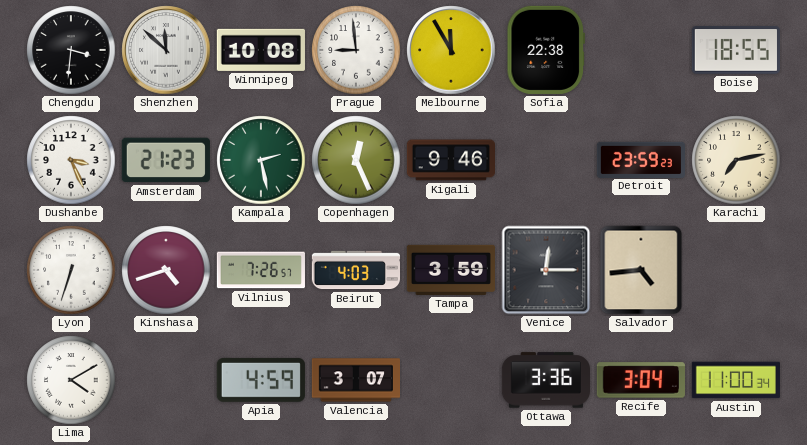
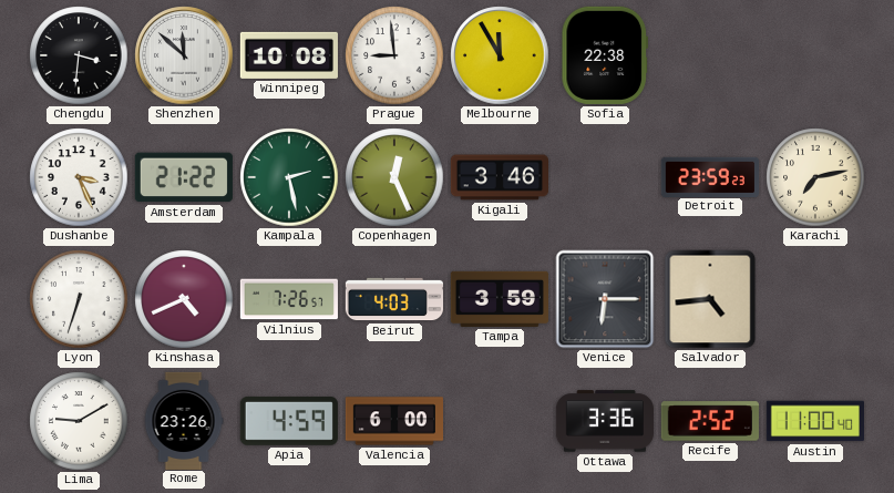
Boise: 18:55 -> none (736, 50)
Amsterdam: 21:23 -> 21:22 (184, 177)
Kigali: 9:46 -> 3:46 (499, 177)
Kinshasa: 4:42 -> 4:41 (184, 299)
Venice: 12:15 -> 6:15 (605, 299)
Lima: 4:10 -> 9:10 (79, 421)
Rome: none -> 23:26 (184, 420)
Valencia: 3:07 -> 6:00 (393, 421)
Recife: 3:04 -> 2:52 (710, 421)
Austin: 11:00:34 -> 11:00:40 (815, 421)
